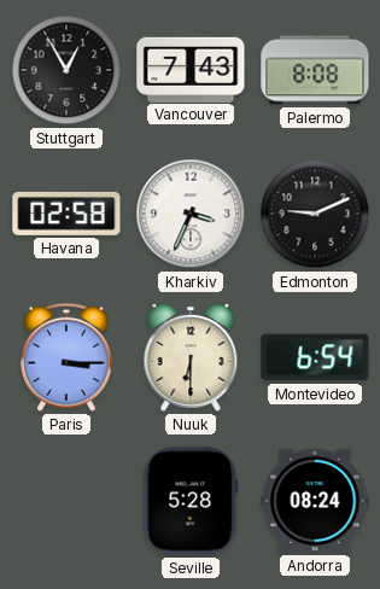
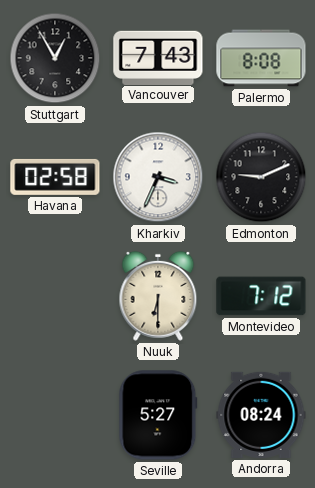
Paris: 3:15 -> none (68, 357)
Montevideo: 6:54 -> 7:12 (261, 296)
Seville: 5:28 -> 5:27 (158, 415)
